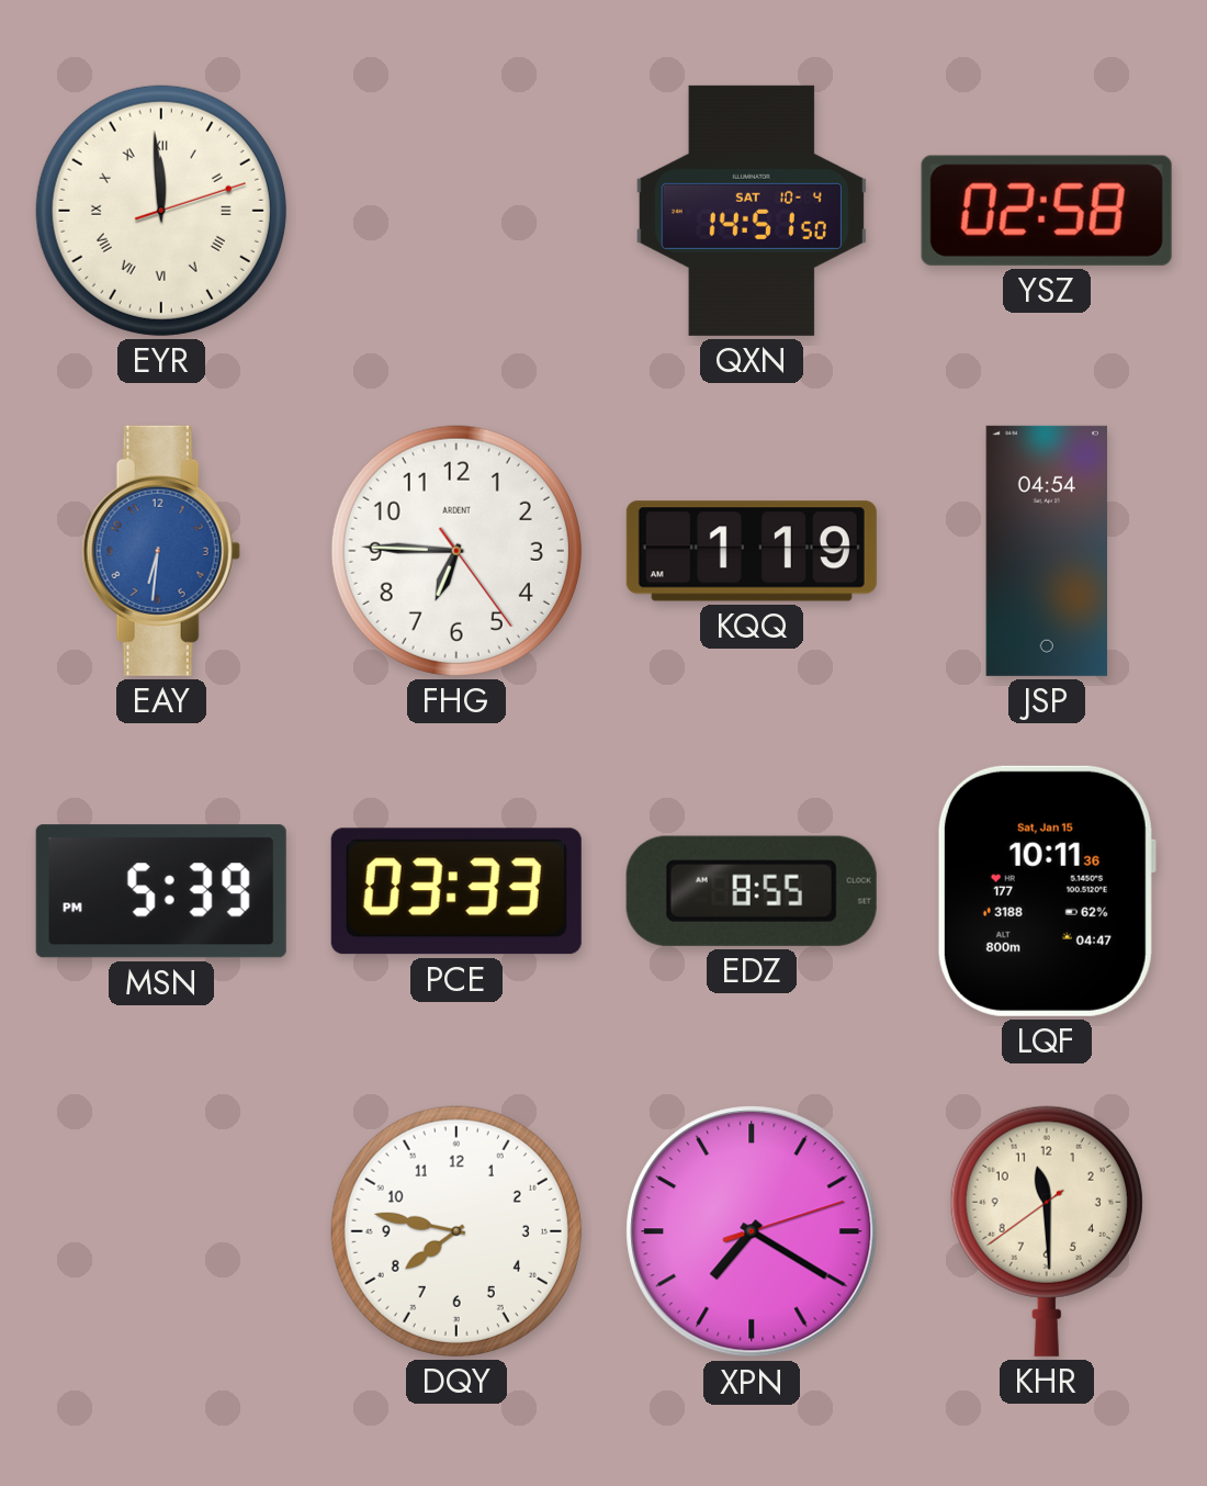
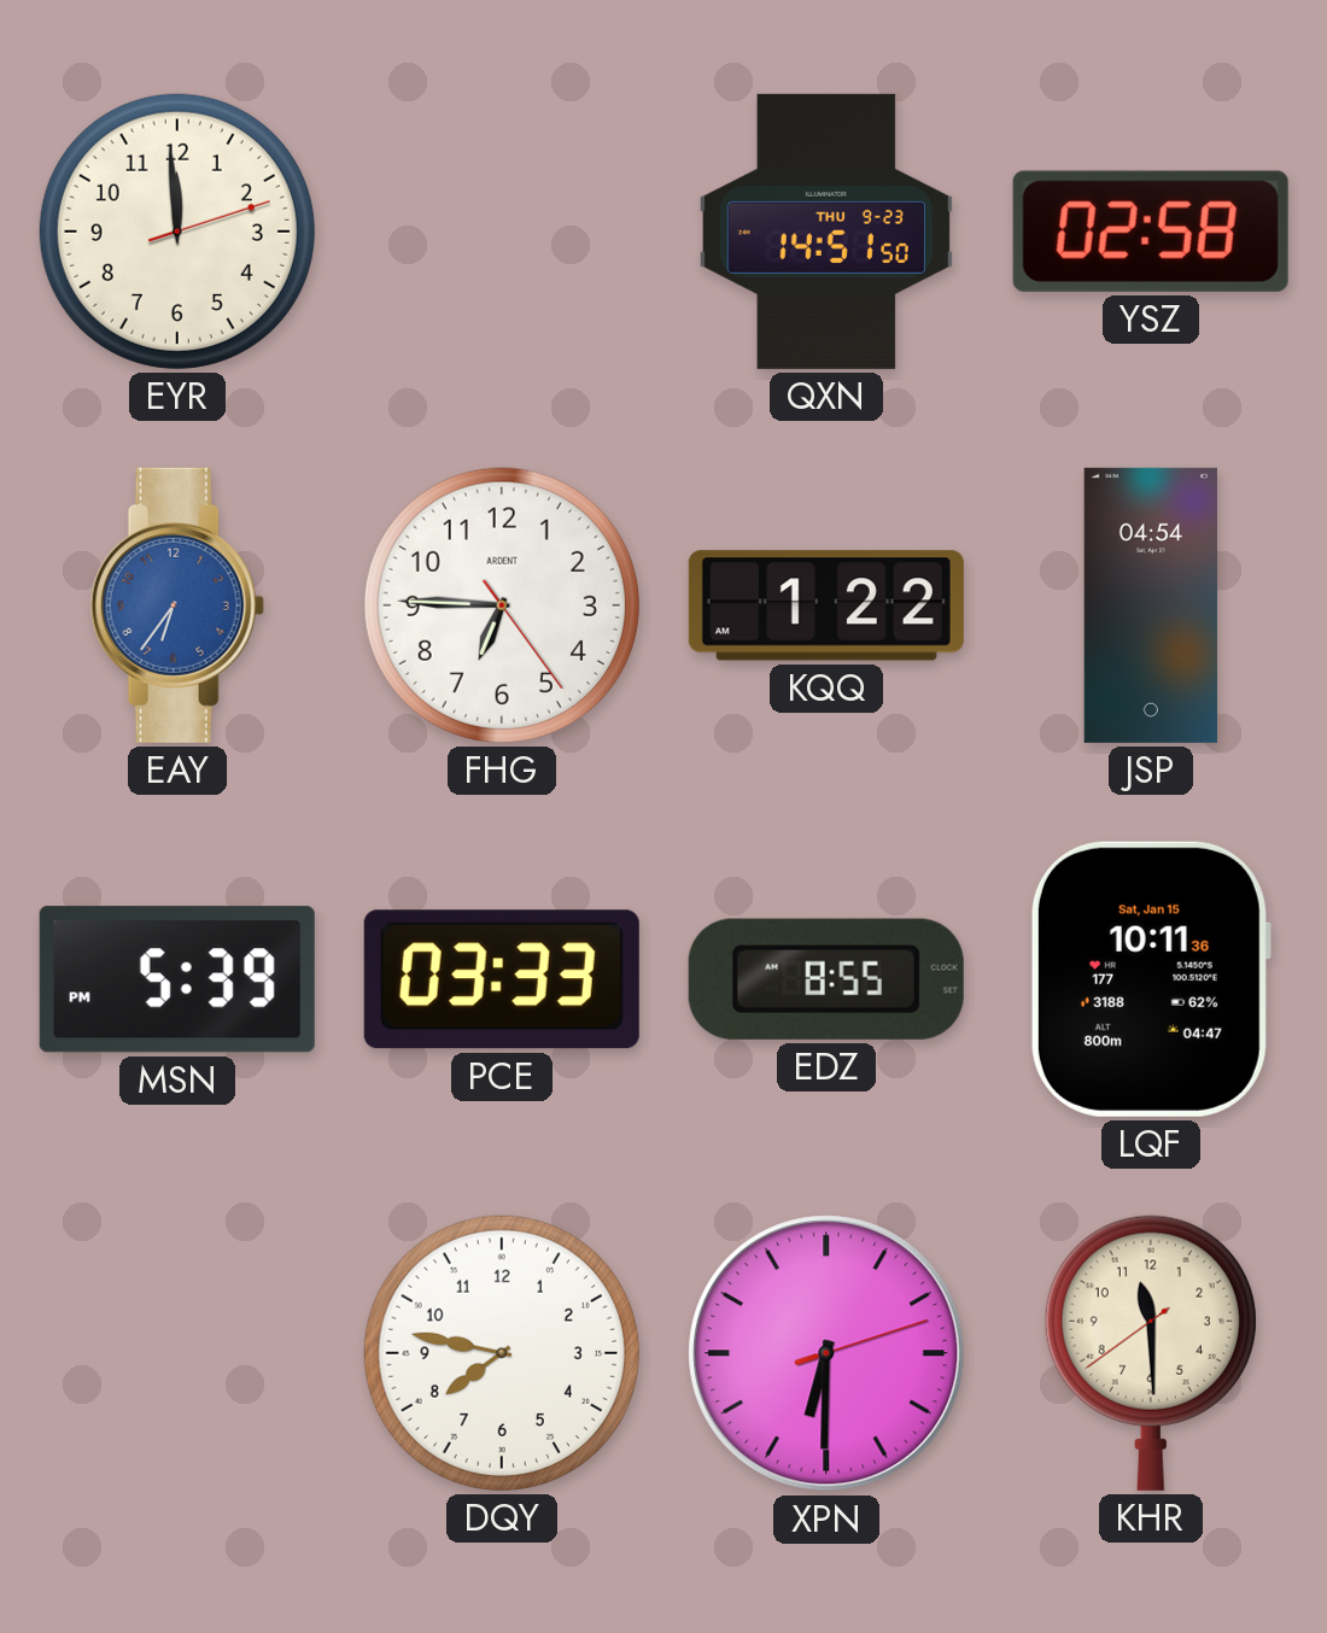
EYR numerals: Roman -> Arabic (177, 232)
QXN date: SAT 10-4 -> THU 9-23 (826, 232)
EAY: 6:31 -> 6:36 (177, 605)
KQQ: 1:19 -> 1:22 (826, 605)
XPN: 7:20 -> 6:30 (826, 1353)
